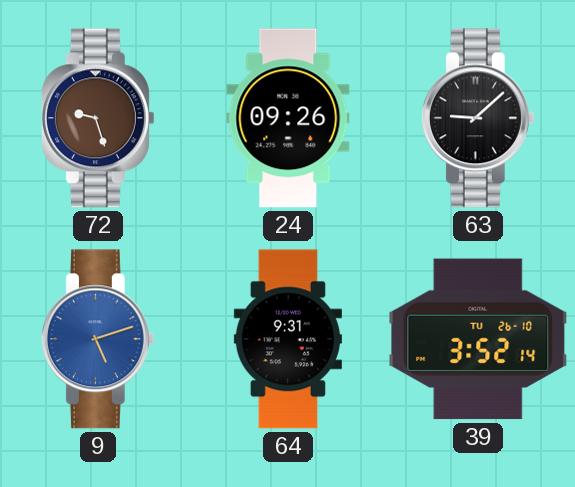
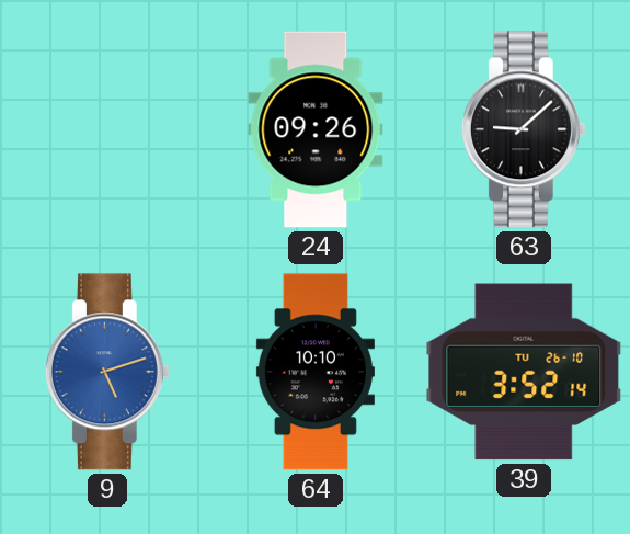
72: 9:27 -> none (98, 118)
64: 9:31 -> 10:10 (316, 372)
